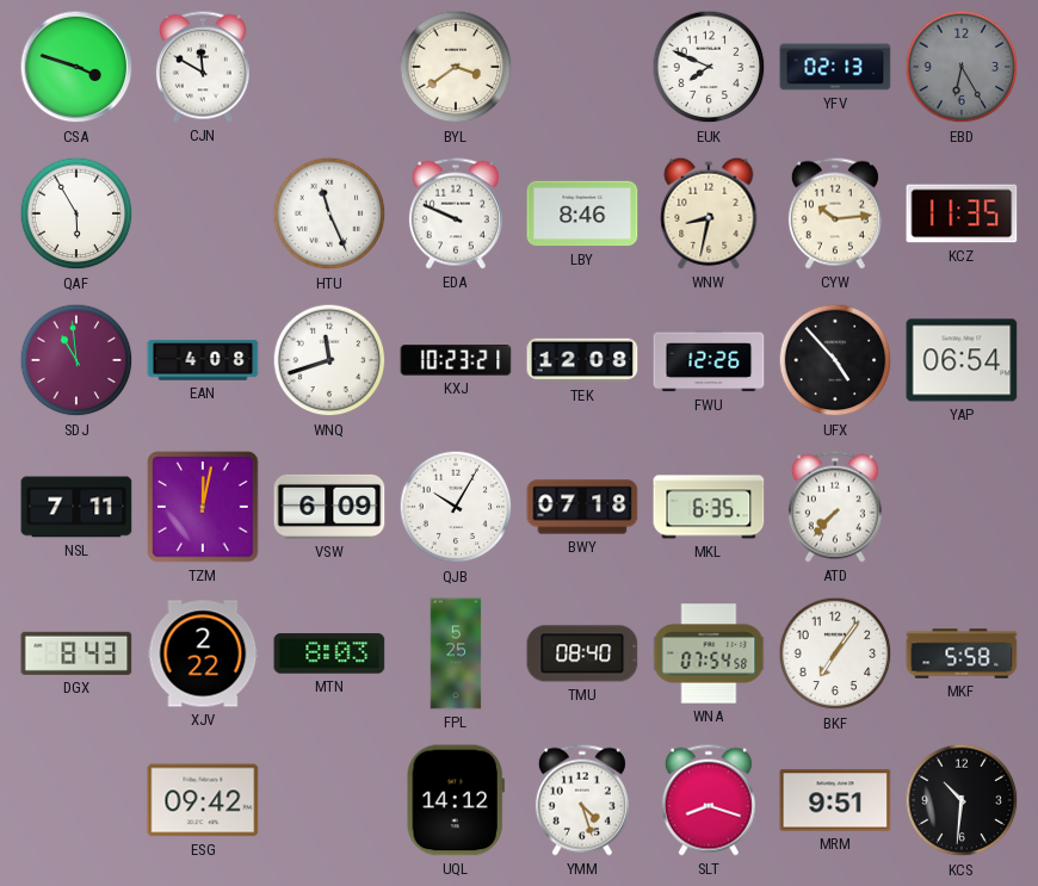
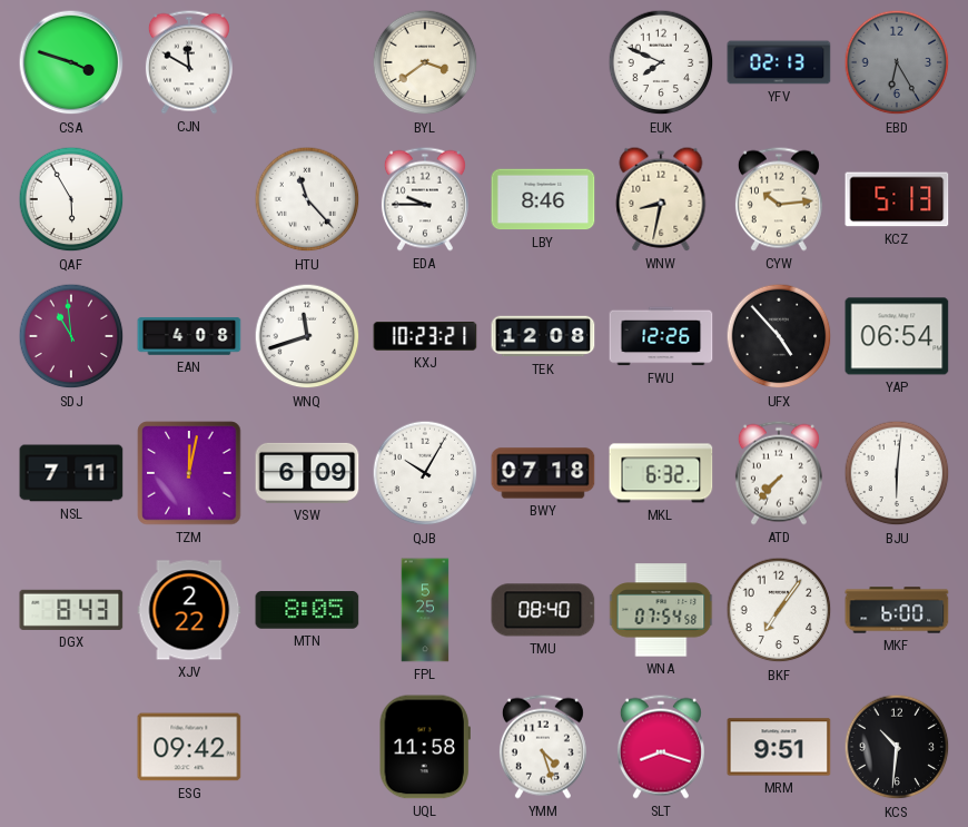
HTU: 11:26 -> 11:23 (307, 199)
EDA: 9:49 -> 9:45 (425, 199)
KCZ: 11:35 -> 5:13 (897, 199)
MKL: 6:35 -> 6:32 (661, 473)
BJU: none -> 6:01 (897, 473)
MTN: 8:03 -> 8:05 (307, 610)
MKF: 5:58 -> 6:00 (897, 610)
UQL: 14:12 -> 11:58 (425, 747)
